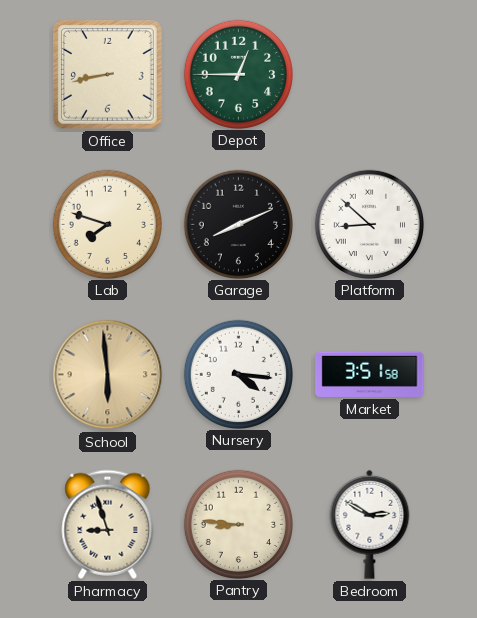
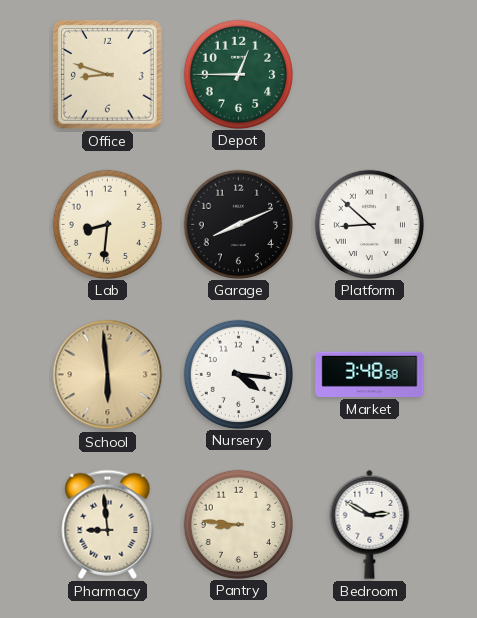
Office: 8:43 -> 8:48 (108, 75)
Lab: 7:48 -> 8:31 (107, 224)
Market: 3:51 -> 3:48 (370, 374)
Pharmacy: 8:57 -> 8:59 (108, 524)
